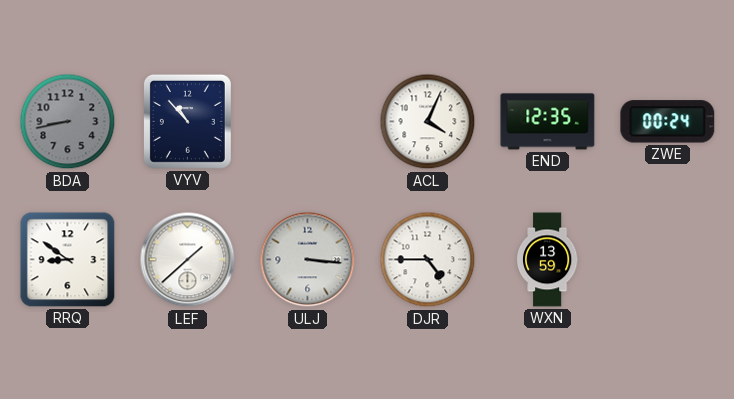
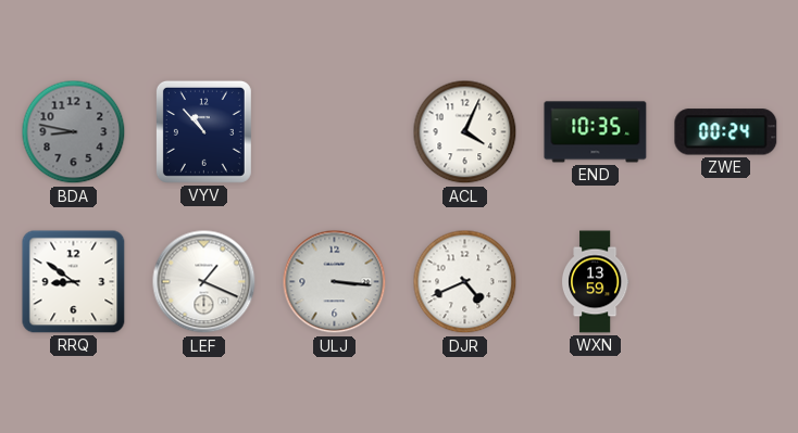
BDA: 8:43 -> 8:47 (74, 132)
END: 12:35 -> 10:35 (596, 132)
LEF: 1:38 -> 1:19 (204, 282)
DJR: 4:45 -> 4:41 (465, 282)
